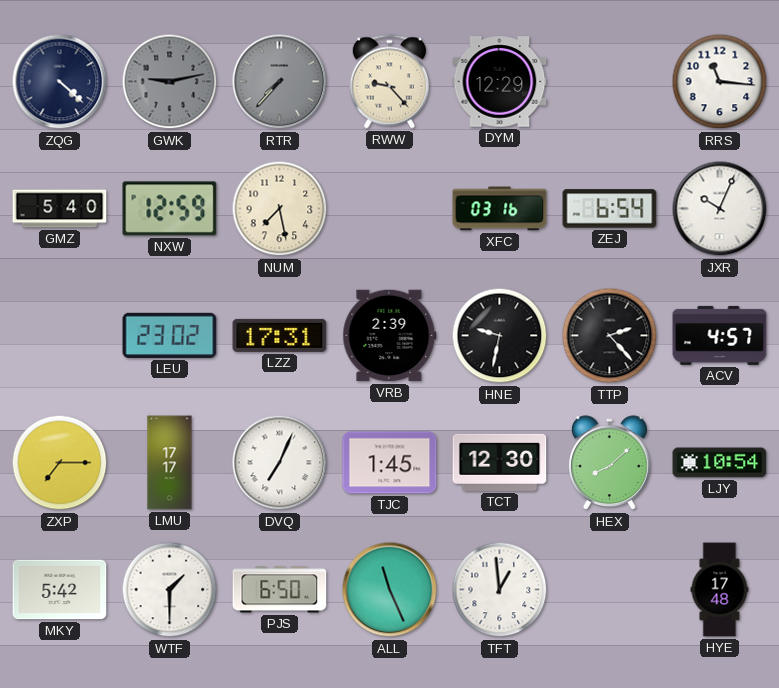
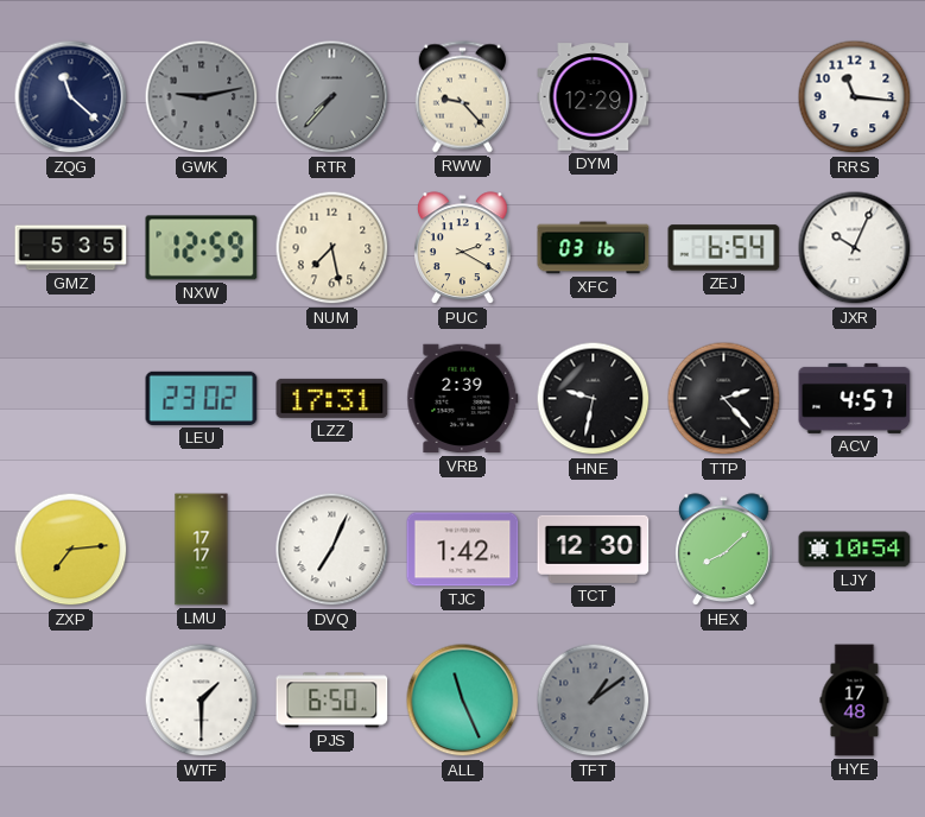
ZQG: 4:22 -> 11:22 (71, 97)
GMZ: 5:40 -> 5:35 (71, 248)
PUC: none -> 2:20 (463, 248)
ZXP: 7:15 -> 7:14 (71, 550)
TJC: 1:45 -> 1:42 (463, 550)
MKY: 5:42 -> none (60, 590)
TFT: 12:59 -> 1:09 (594, 701)
TFT dial: white -> grey (594, 701)
